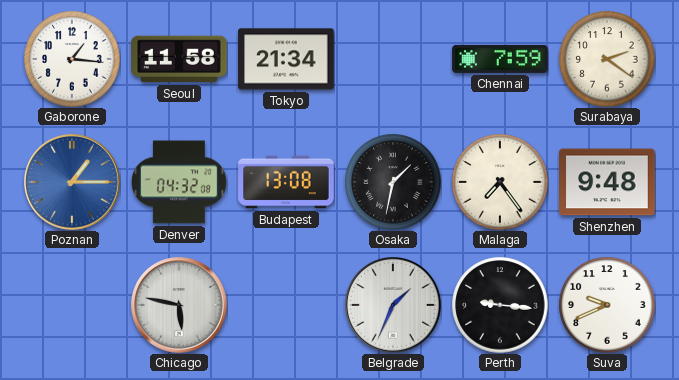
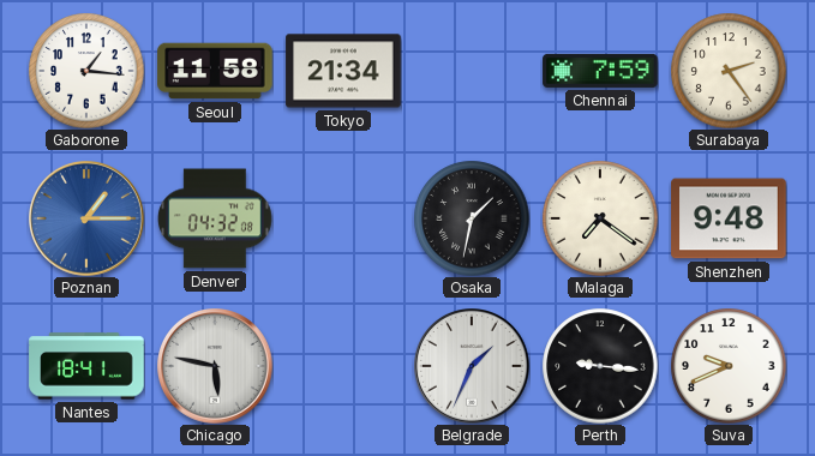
Surabaya: 2:21 -> 2:24 (729, 71)
Budapest: 13:08 -> none (286, 182)
Malaga: 7:24 -> 7:21 (600, 218)
Nantes: none -> 18:41 (86, 366)
